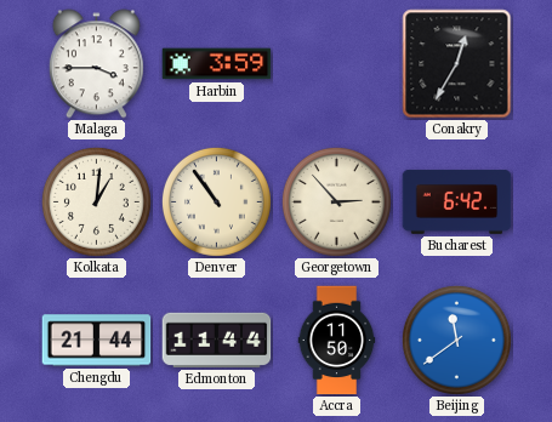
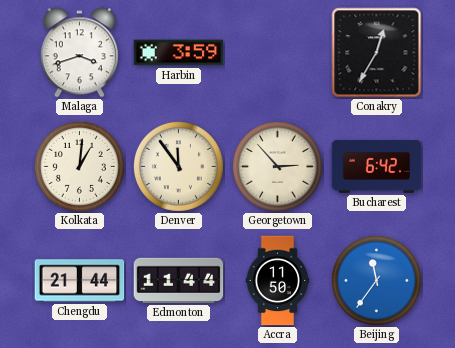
Malaga: 3:45 -> 3:42 (79, 53)
Denver: 10:54 -> 11:54 (178, 166)
Beijing: 11:39 -> 11:36 (376, 280)
